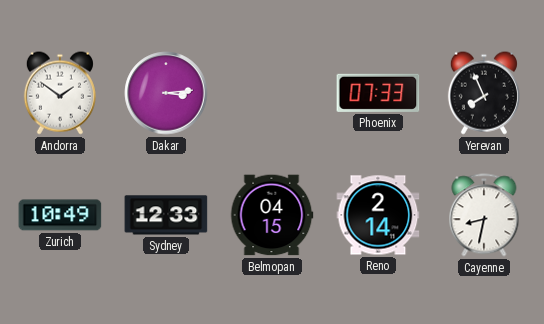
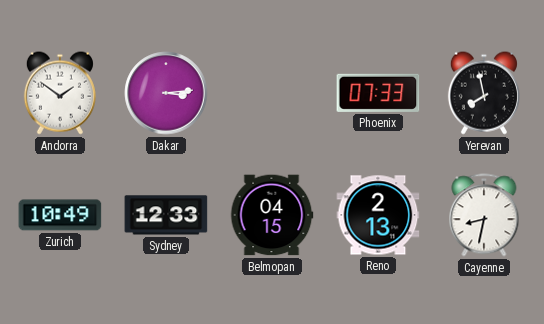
Yerevan: 7:56 -> 7:58 (484, 93)
Reno: 2:14 -> 2:13 (378, 215)
